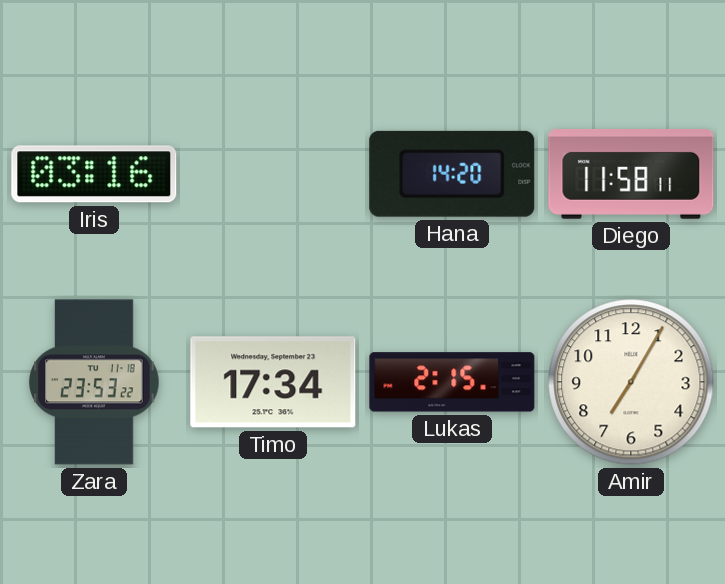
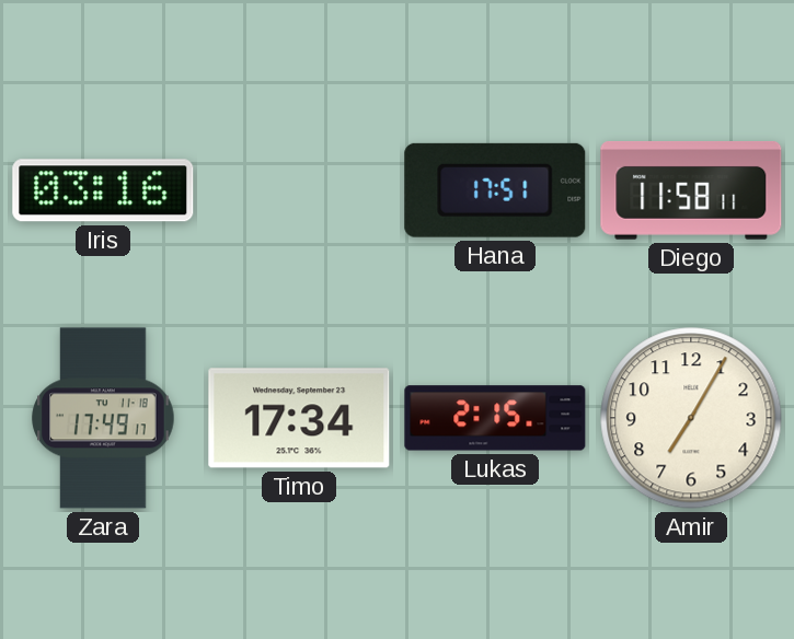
Hana: 14:20 -> 17:51 (495, 190)
Zara: 23:53 -> 17:49 (103, 418)
